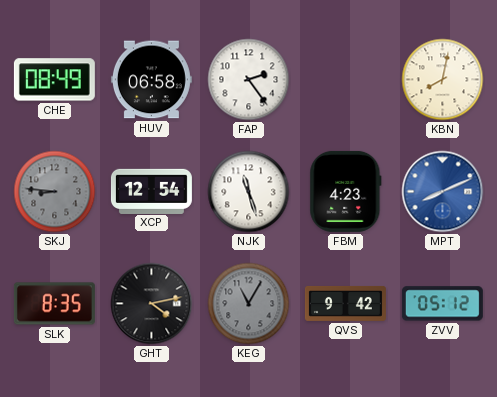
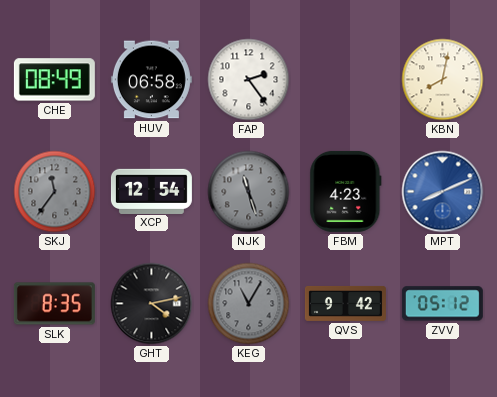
SKJ: 8:46 -> 11:36 (55, 192)
NJK dial: white -> grey (249, 192)
